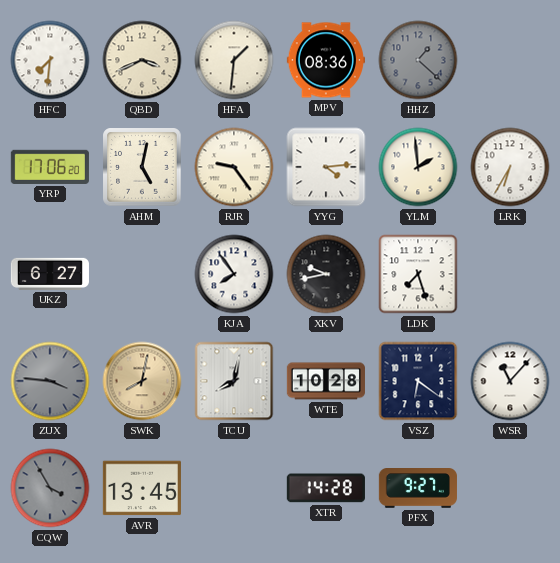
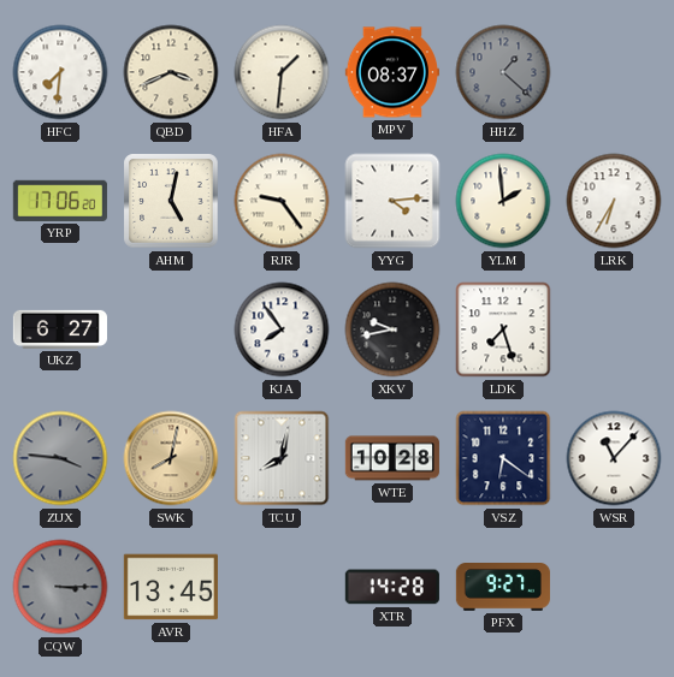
MPV: 08:36 -> 08:37 (392, 72)
CQW: 3:55 -> 3:15 (60, 587)
